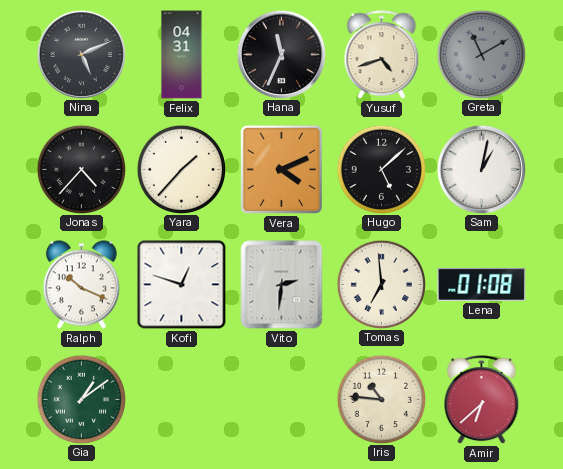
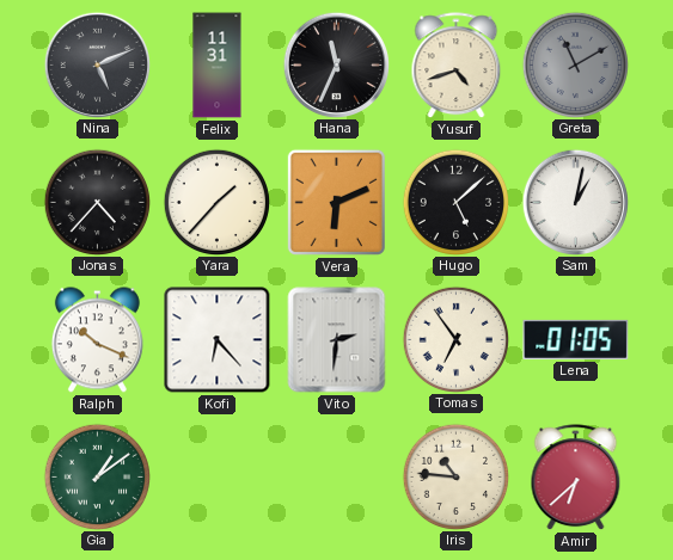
Felix: 04:31 -> 11:31 (218, 66)
Vera: 4:11 -> 6:11 (336, 202)
Kofi: 12:48 -> 6:23 (218, 340)
Tomas: 6:59 -> 6:54 (455, 339)
Lena: 01:08 -> 01:05 (576, 339)
